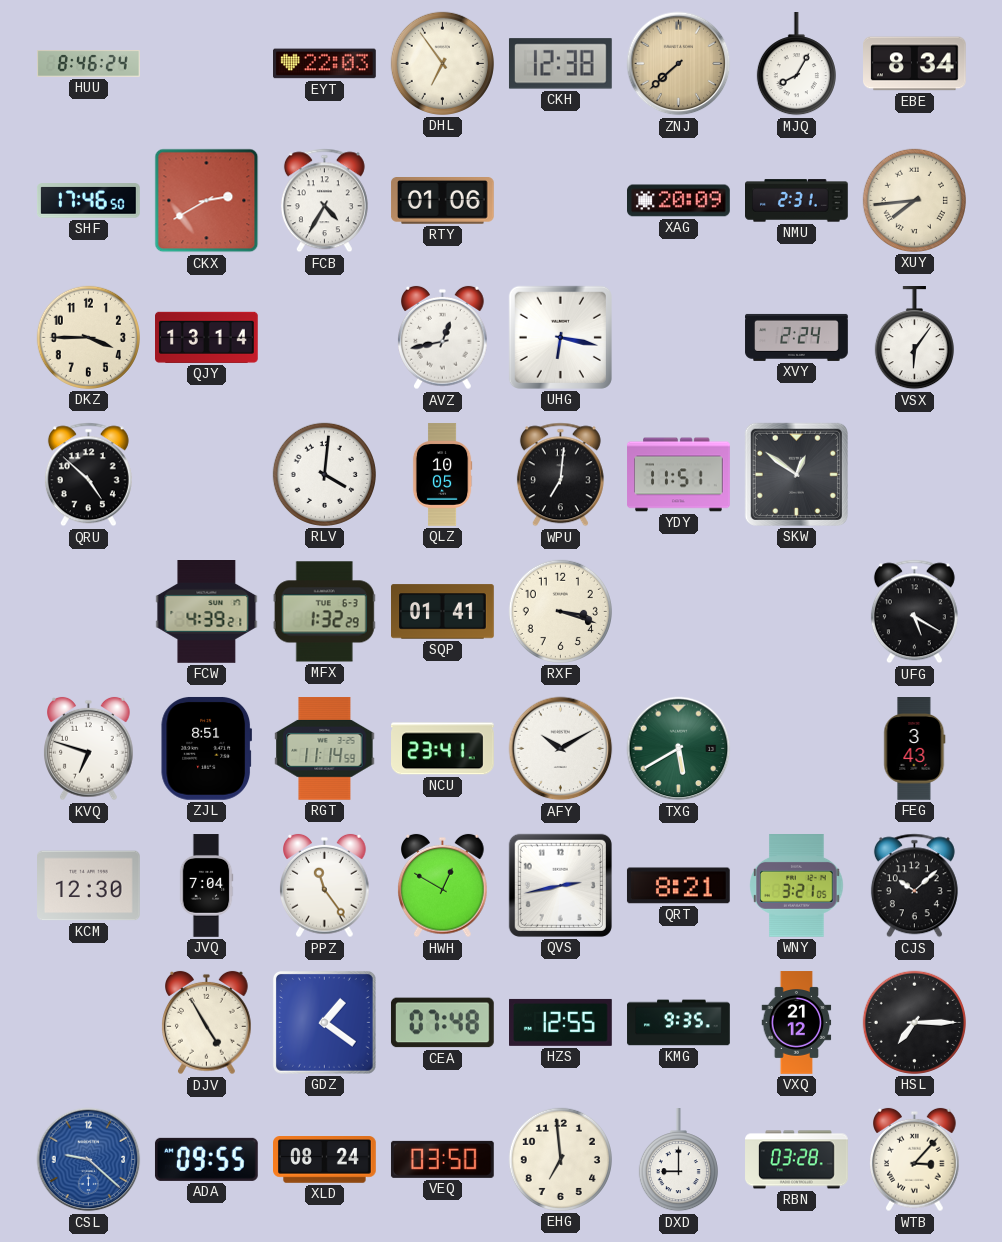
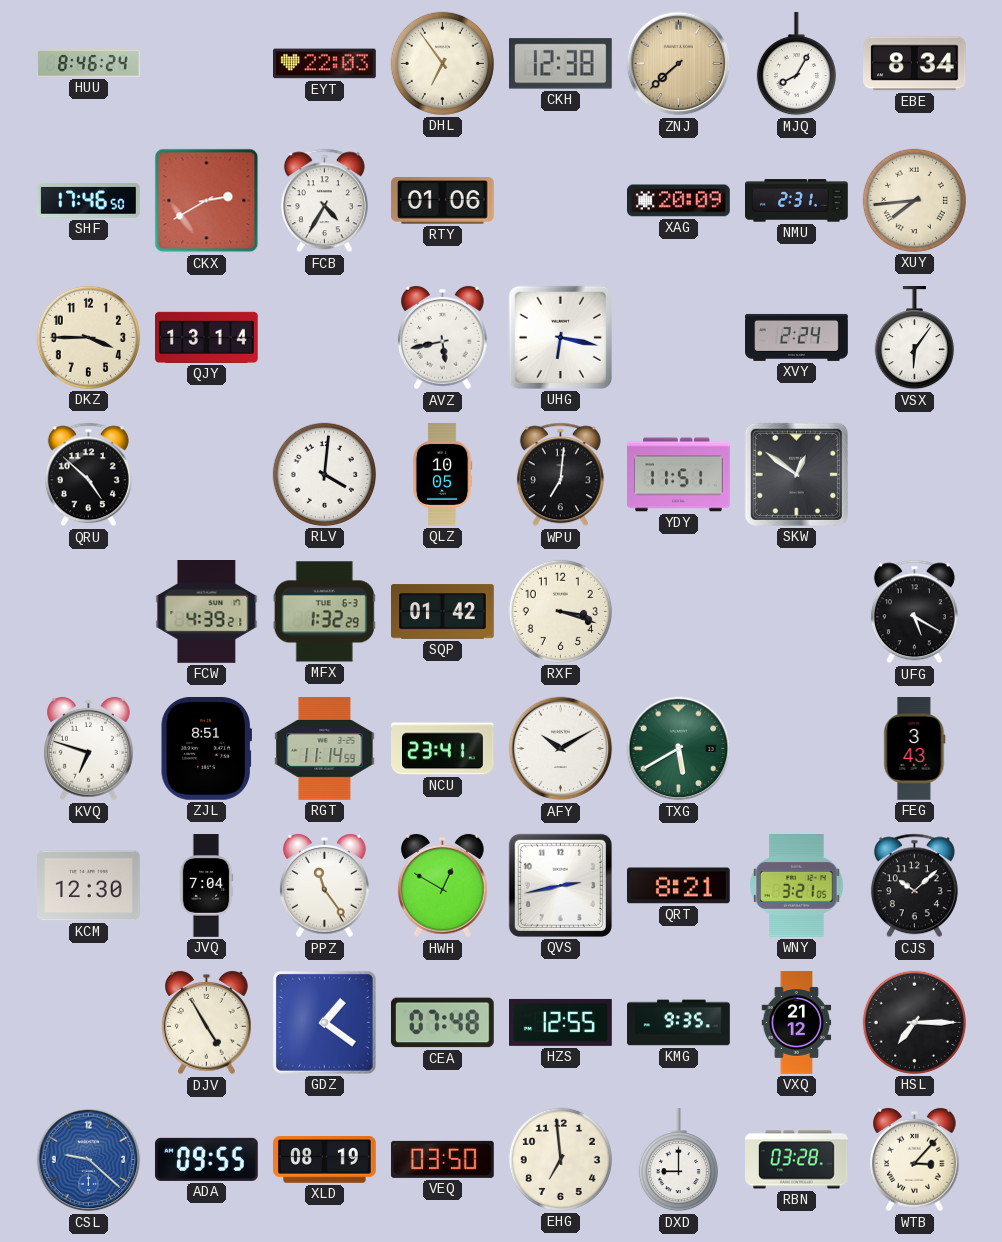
AVZ: 12:43 -> 5:43 (443, 338)
SQP: 01:41 -> 01:42 (443, 612)
XLD: 08:24 -> 08:19 (325, 1160)
